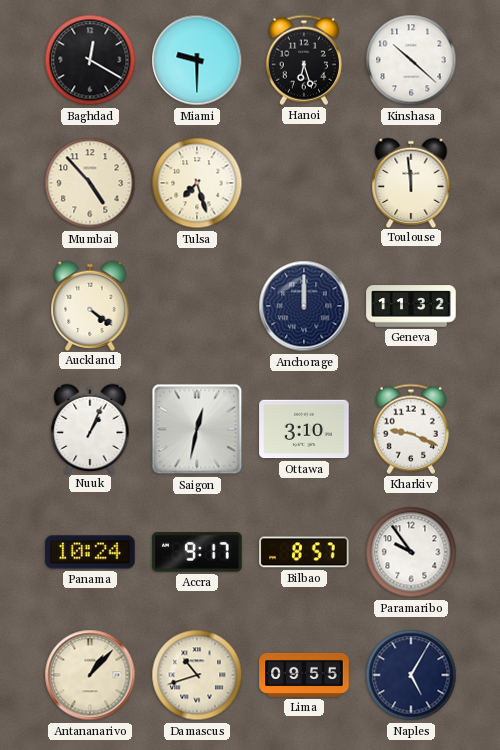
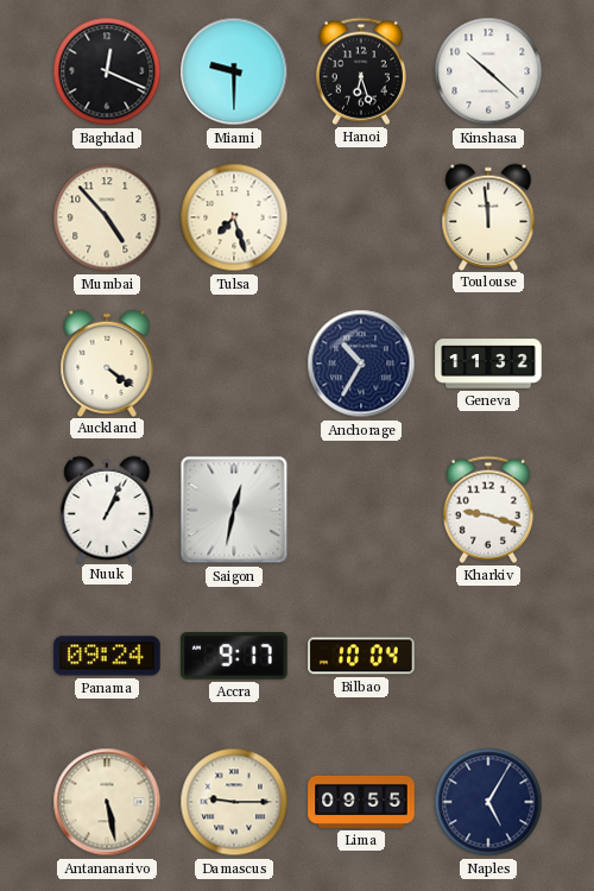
Baghdad: 12:20 -> 12:19 (107, 71)
Anchorage: 12:00 -> 10:35 (361, 364)
Ottawa: 3:10 -> none (304, 429)
Kharkiv: 9:19 -> 9:18 (488, 510)
Panama: 10:24 -> 09:24 (107, 656)
Bilbao: 8:57 -> 10:04 (361, 656)
Paramaribo: 9:54 -> none (411, 552)
Antananarivo: 1:07 -> 5:28 (107, 802)
Damascus: 10:42 -> 9:15 (234, 802)
